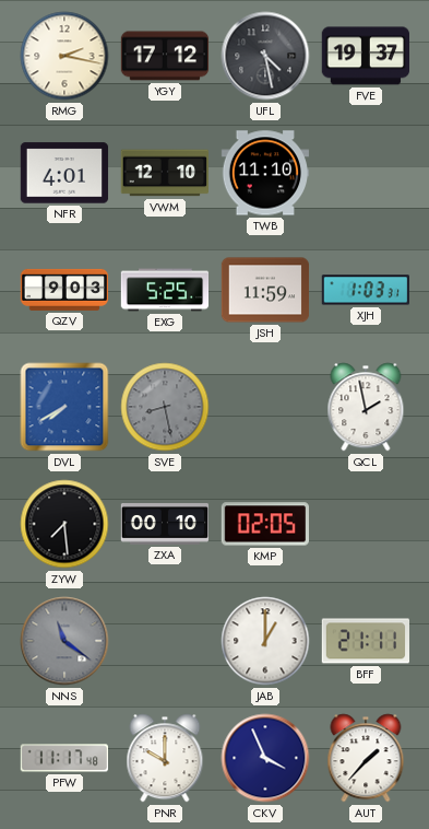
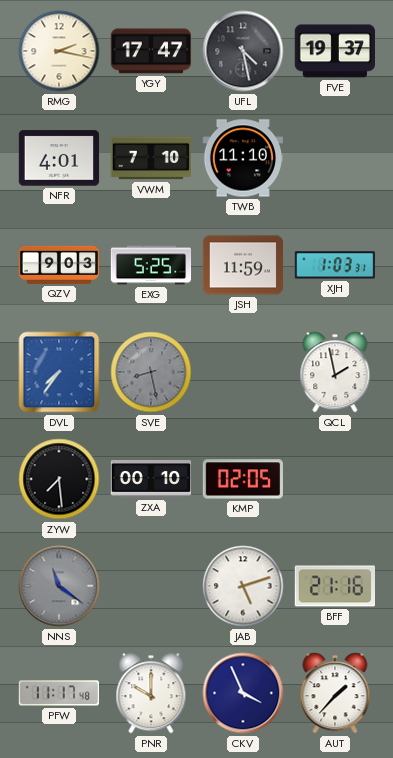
YGY: 17:12 -> 17:47 (151, 51)
VWM: 12:10 -> 7:10 (150, 158)
DVL: 7:40 -> 7:36 (59, 372)
JAB: 1:00 -> 5:12 (243, 586)
BFF: 21:11 -> 21:16 (334, 586)
